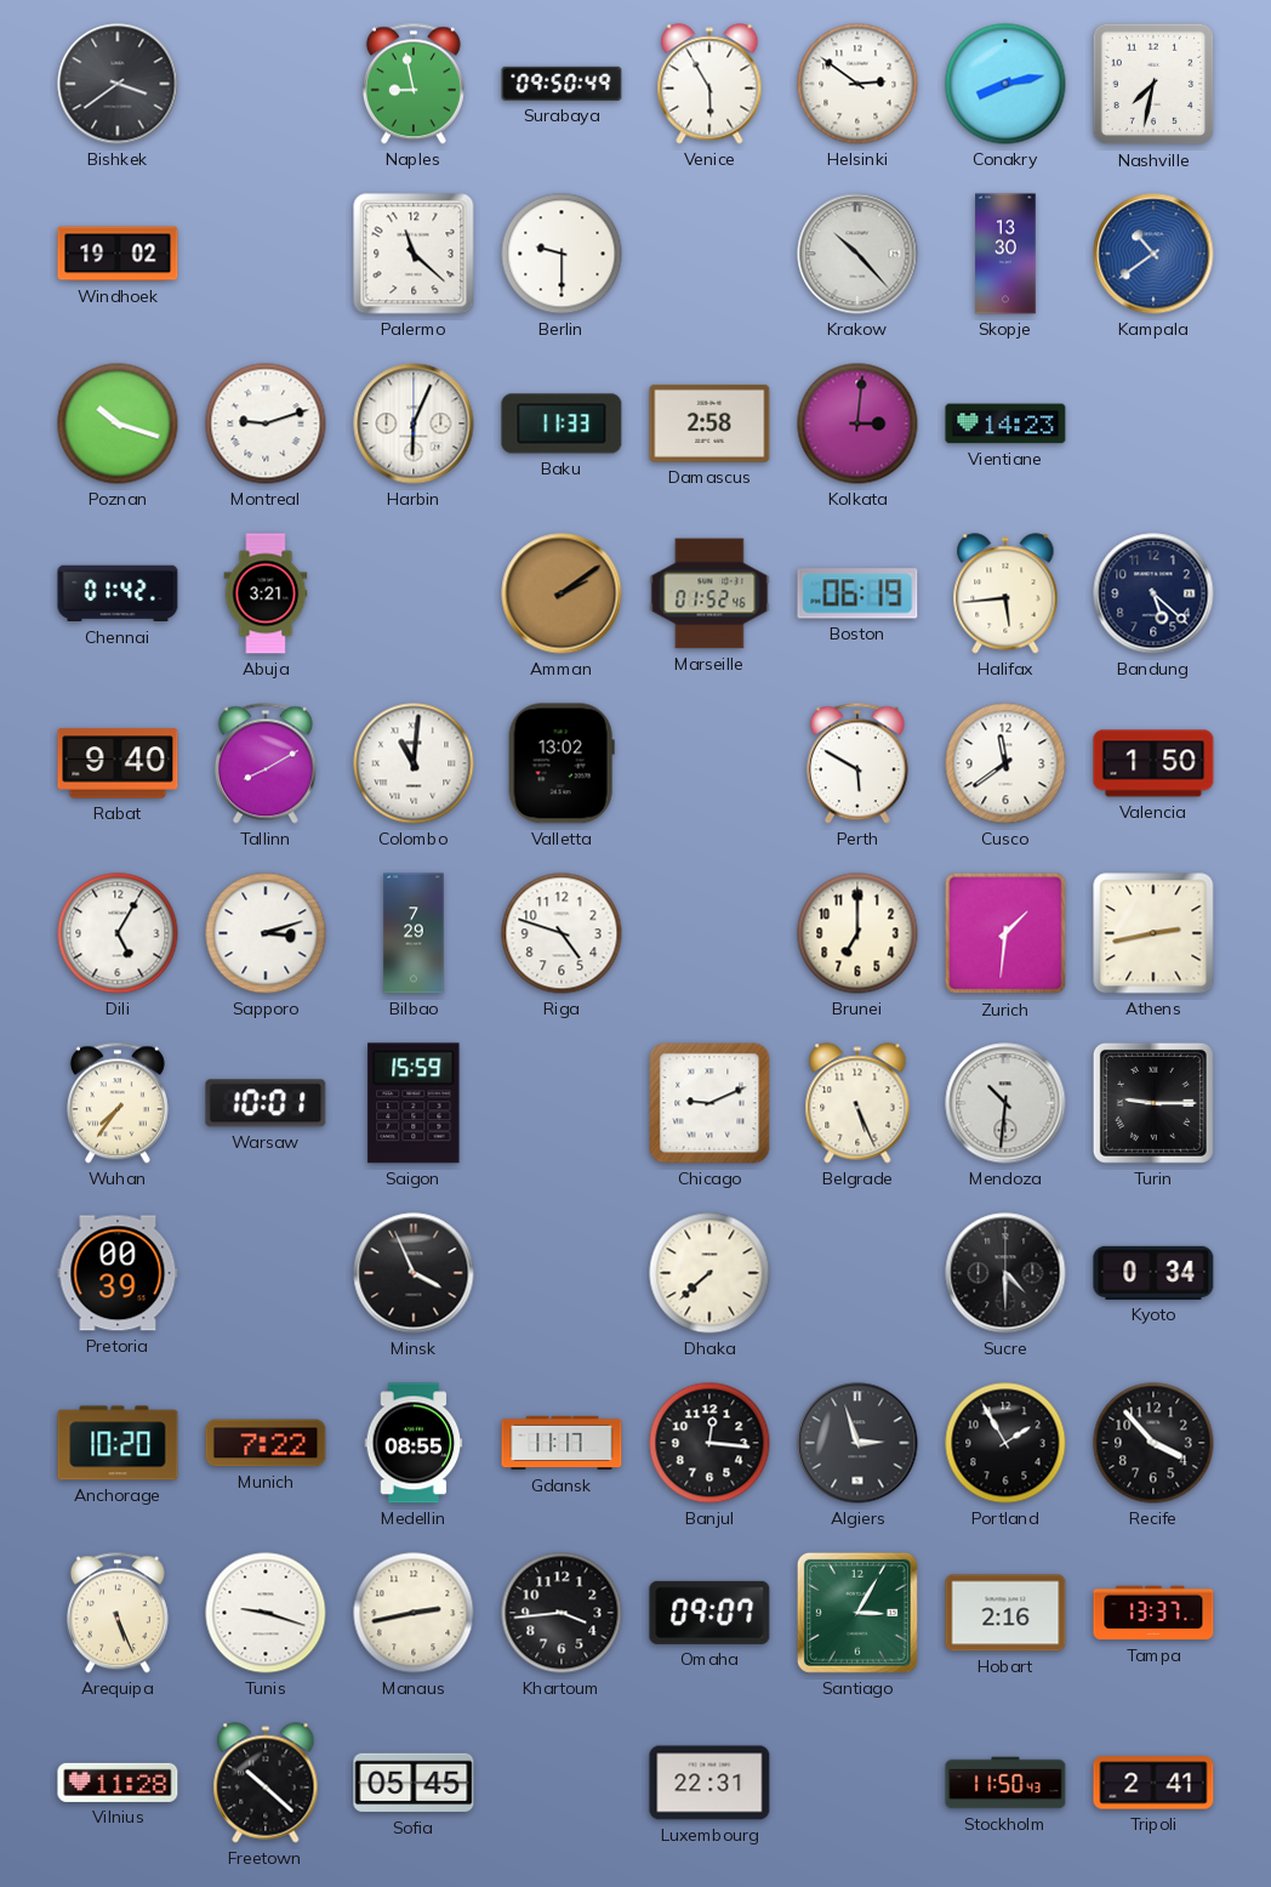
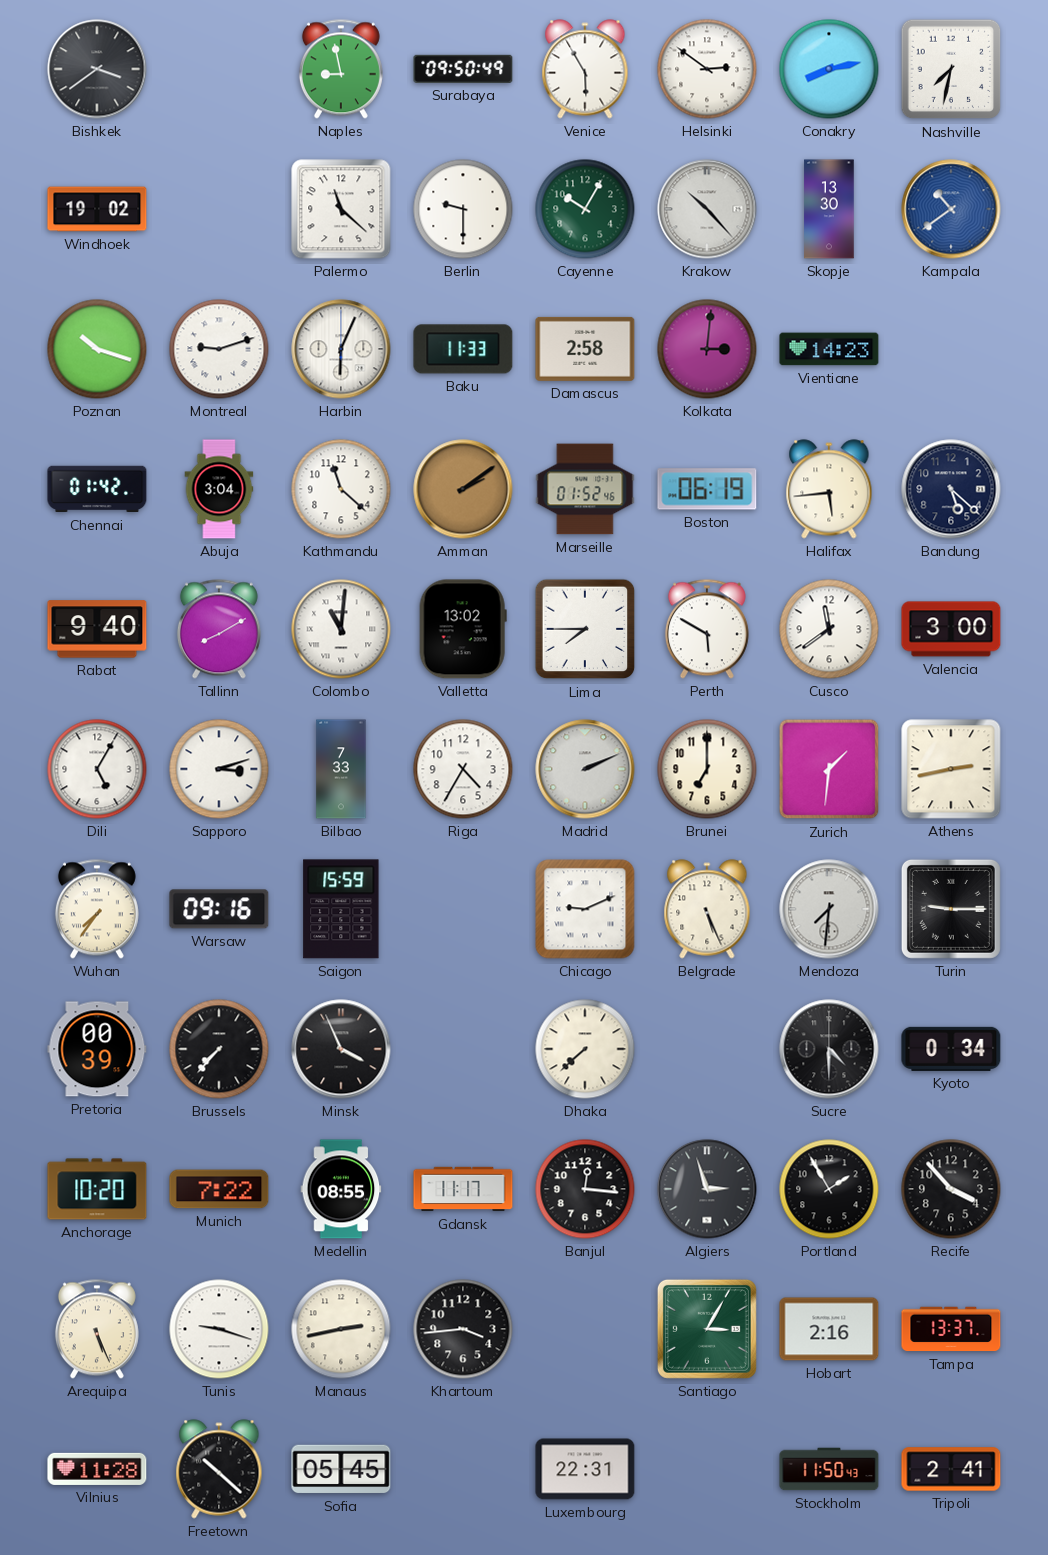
Cayenne: none -> 10:05 (585, 209)
Abuja: 3:21 -> 3:04 (219, 489)
Kathmandu: none -> 11:22 (341, 489)
Lima: none -> 7:45 (585, 629)
Valencia: 1:50 -> 3:00 (951, 629)
Bilbao: 7:29 -> 7:33 (341, 769)
Riga: 4:48 -> 4:35 (463, 769)
Madrid: none -> 2:11 (585, 769)
Warsaw: 10:01 -> 09:16 (219, 909)
Mendoza: 10:31 -> 7:31 (829, 909)
Brussels: none -> 7:37 (219, 1049)
Omaha: 09:07 -> none (709, 1613)
